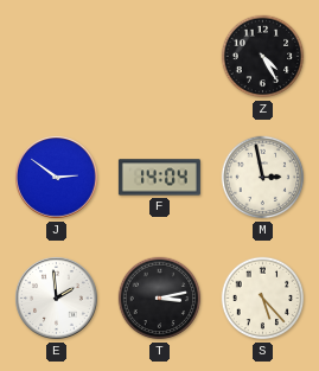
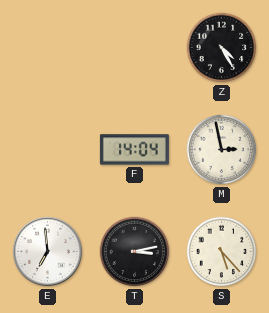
J: 2:51 -> none (57, 178)
E: 1:59 -> 6:59 (48, 252)
